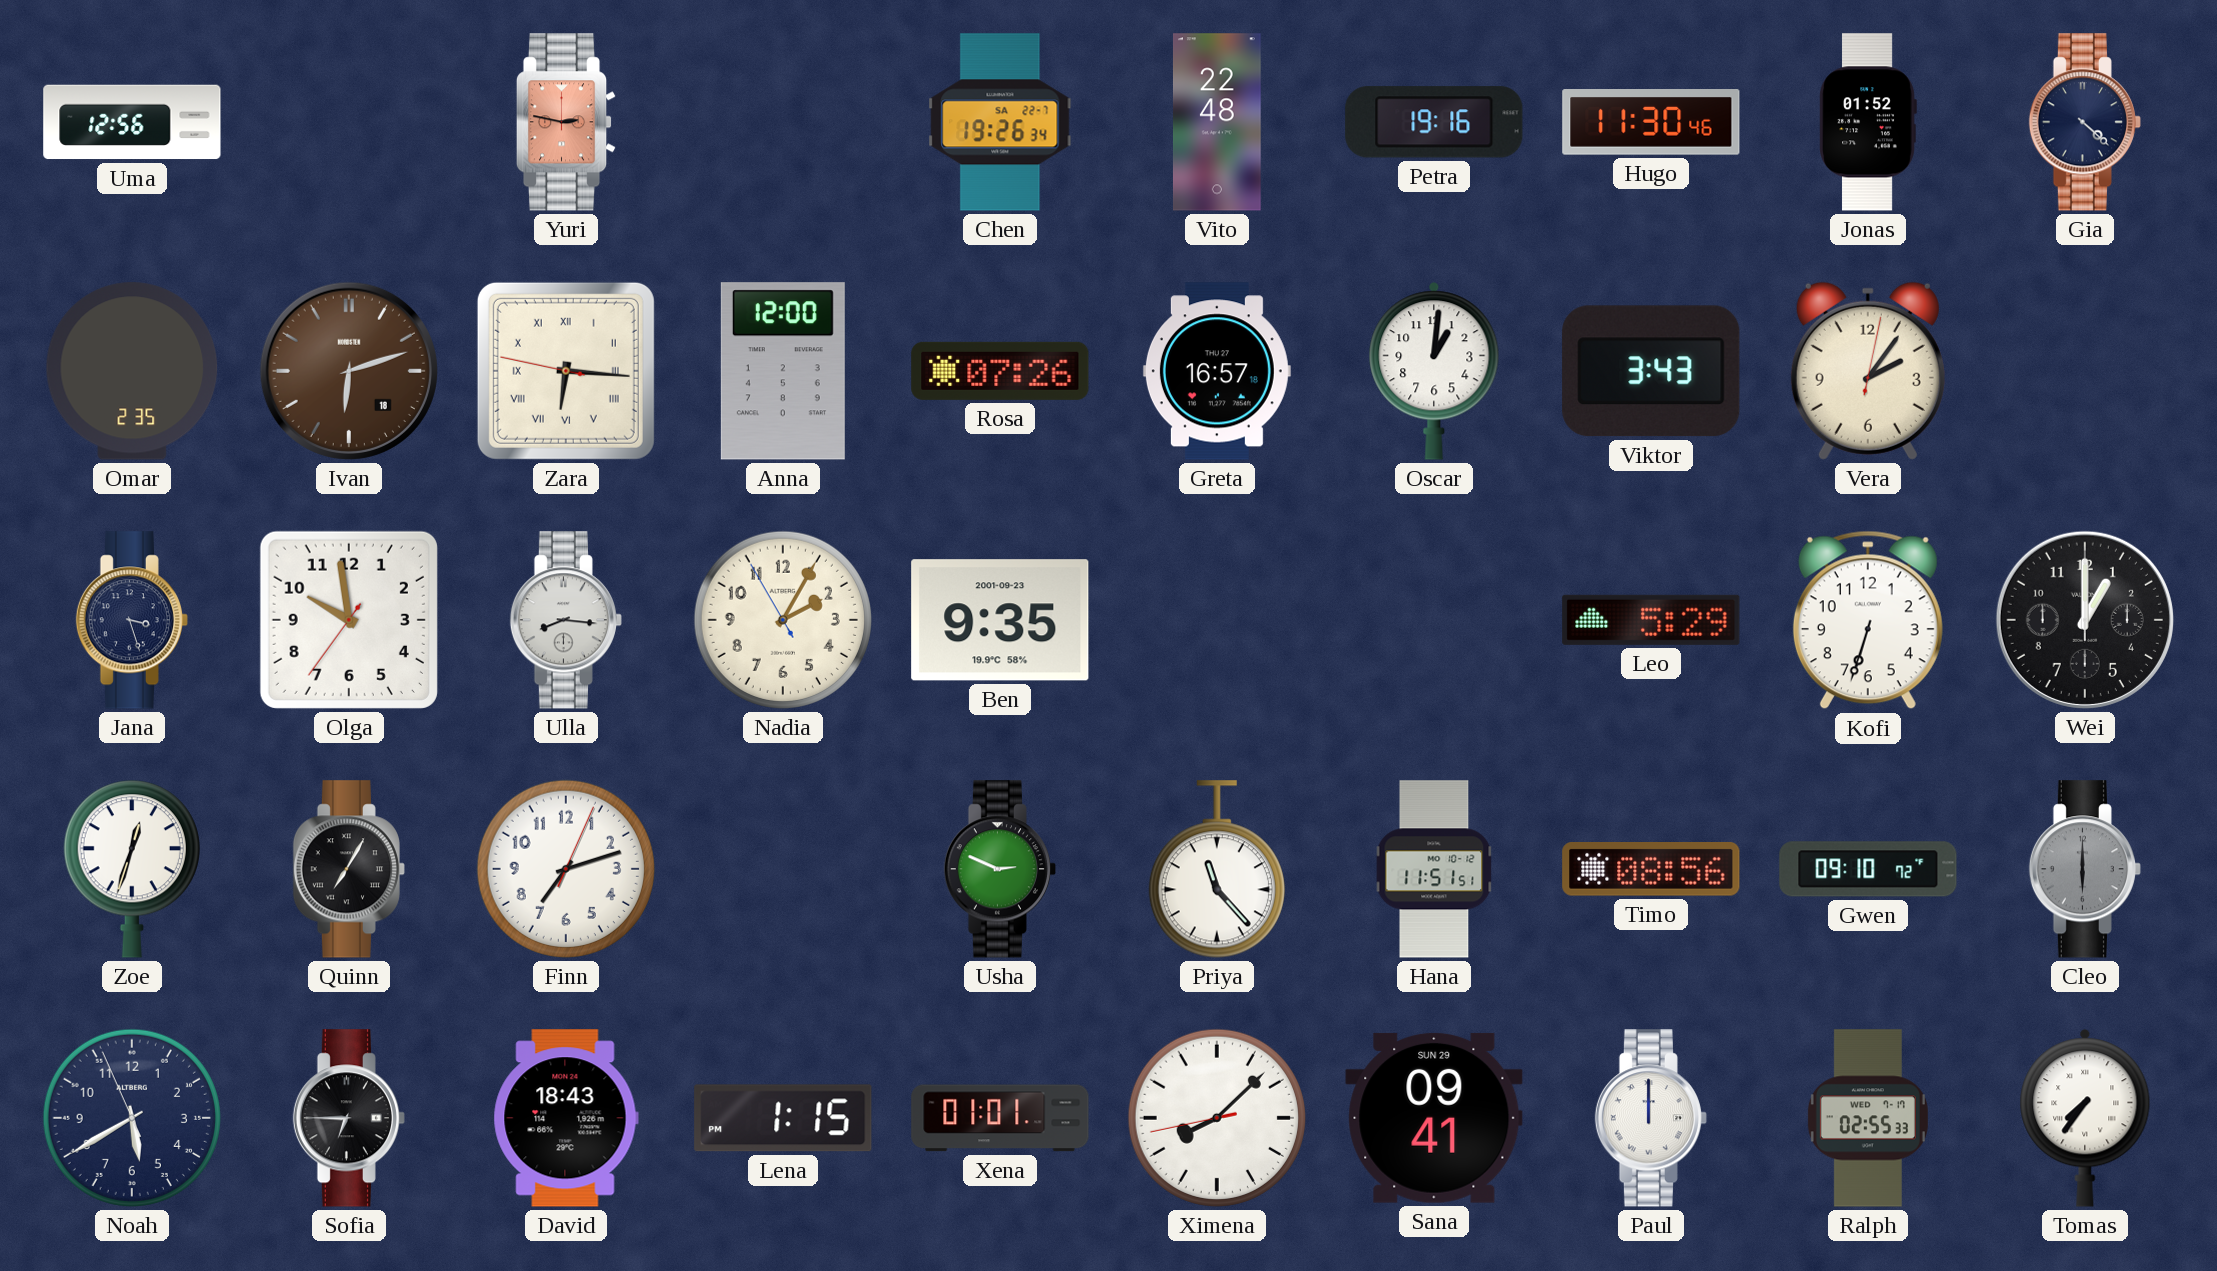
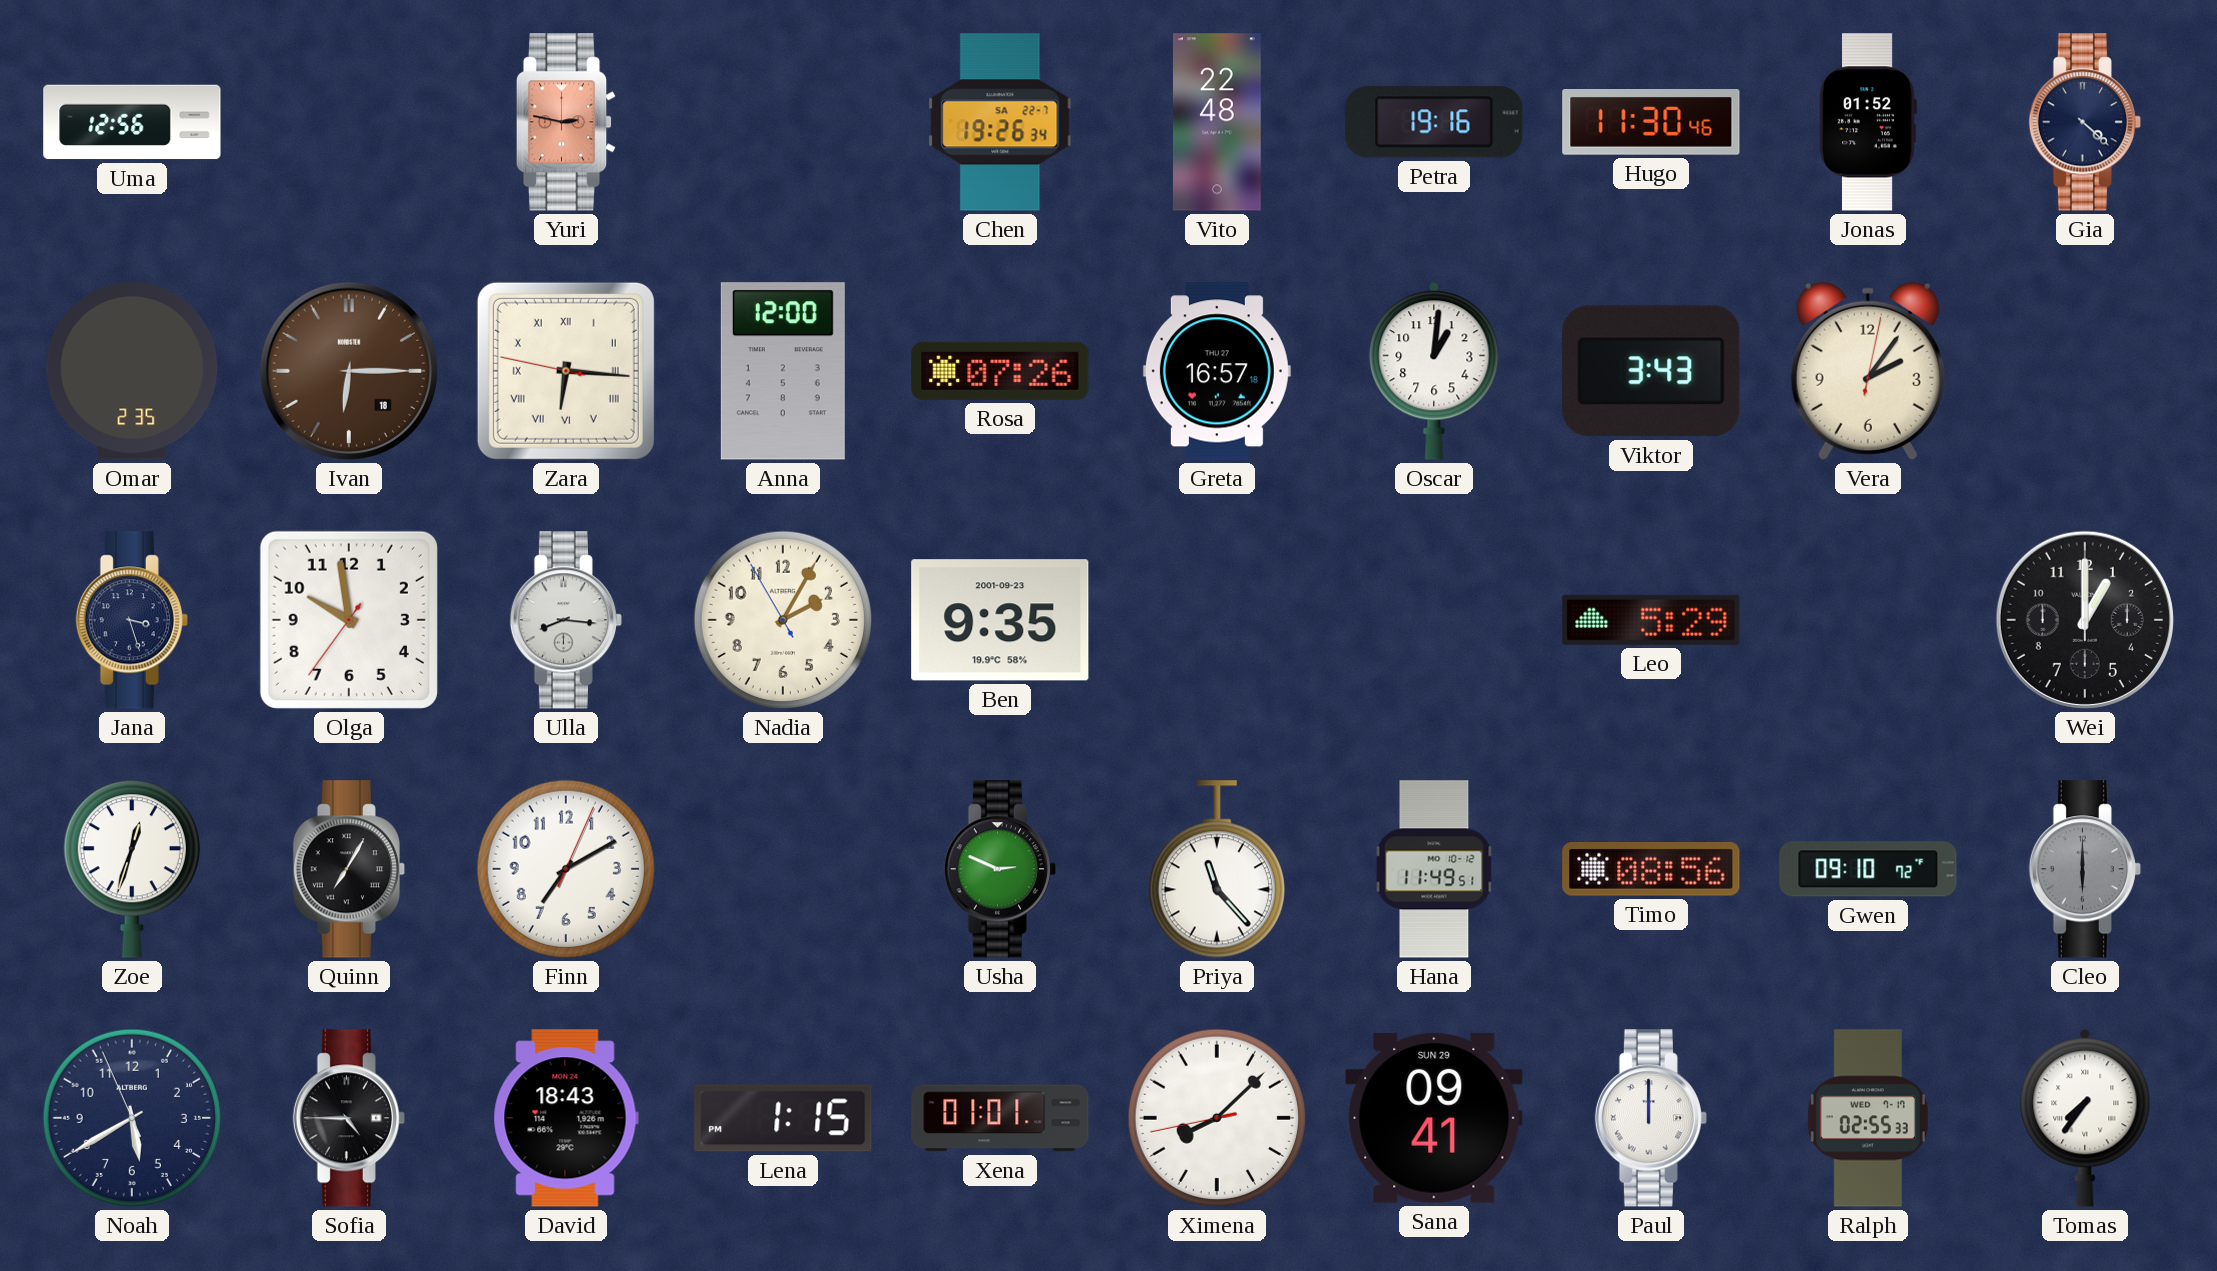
Ivan: 6:12 -> 6:15 (349, 371)
Kofi: 6:33 -> none (1868, 620)
Finn: 7:12 -> 7:10 (566, 869)
Hana: 11:51 -> 11:49 (1434, 869)
Sofia: 6:45 -> 4:45 (348, 1118)
